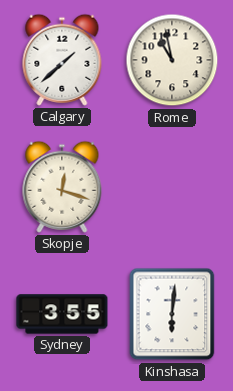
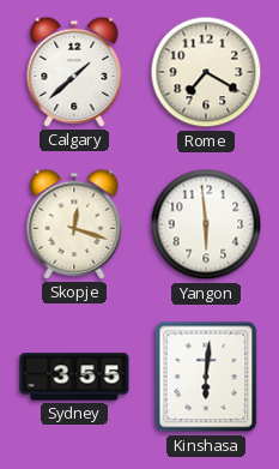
Rome: 10:58 -> 7:20 (206, 72)
Yangon: none -> 5:59 (206, 224)
